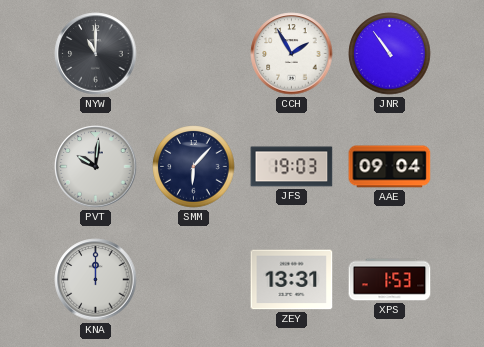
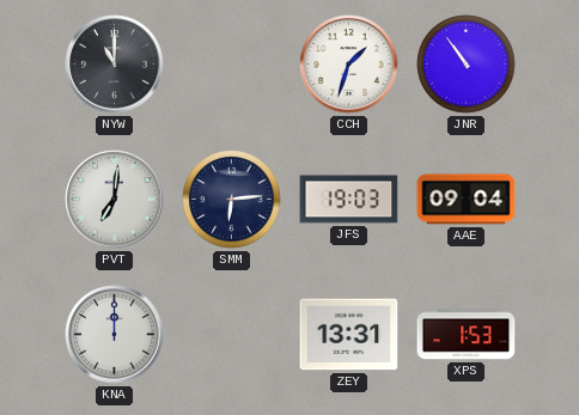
CCH: 1:55 -> 1:33 (349, 65)
PVT: 10:01 -> 7:01 (115, 200)
SMM: 6:07 -> 6:14 (232, 200)
